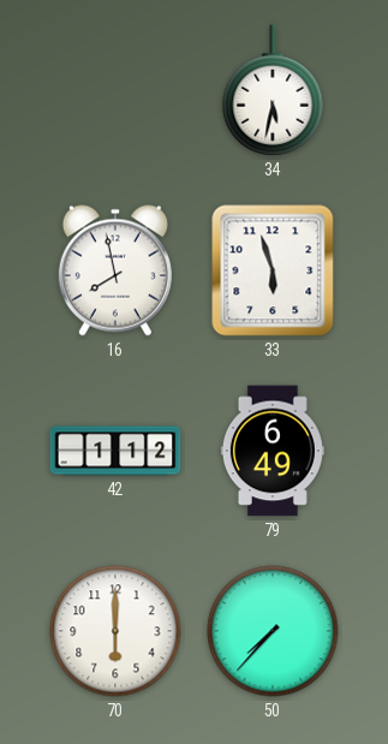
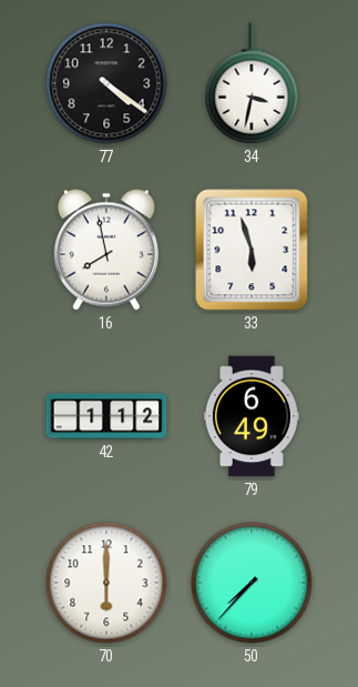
77: none -> 4:21 (106, 83)
34: 5:32 -> 3:32 (252, 83)
